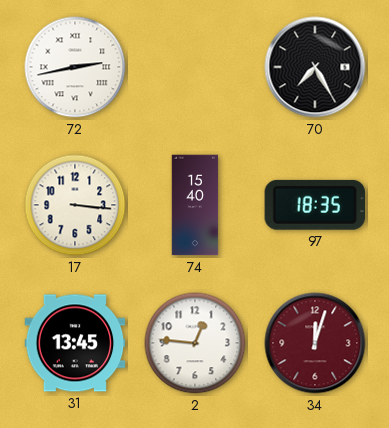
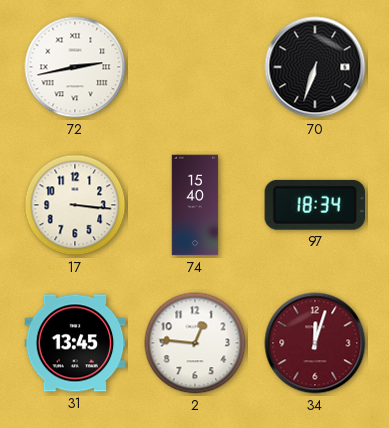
70: 7:25 -> 6:33 (315, 67)
97: 18:35 -> 18:34 (314, 205)
